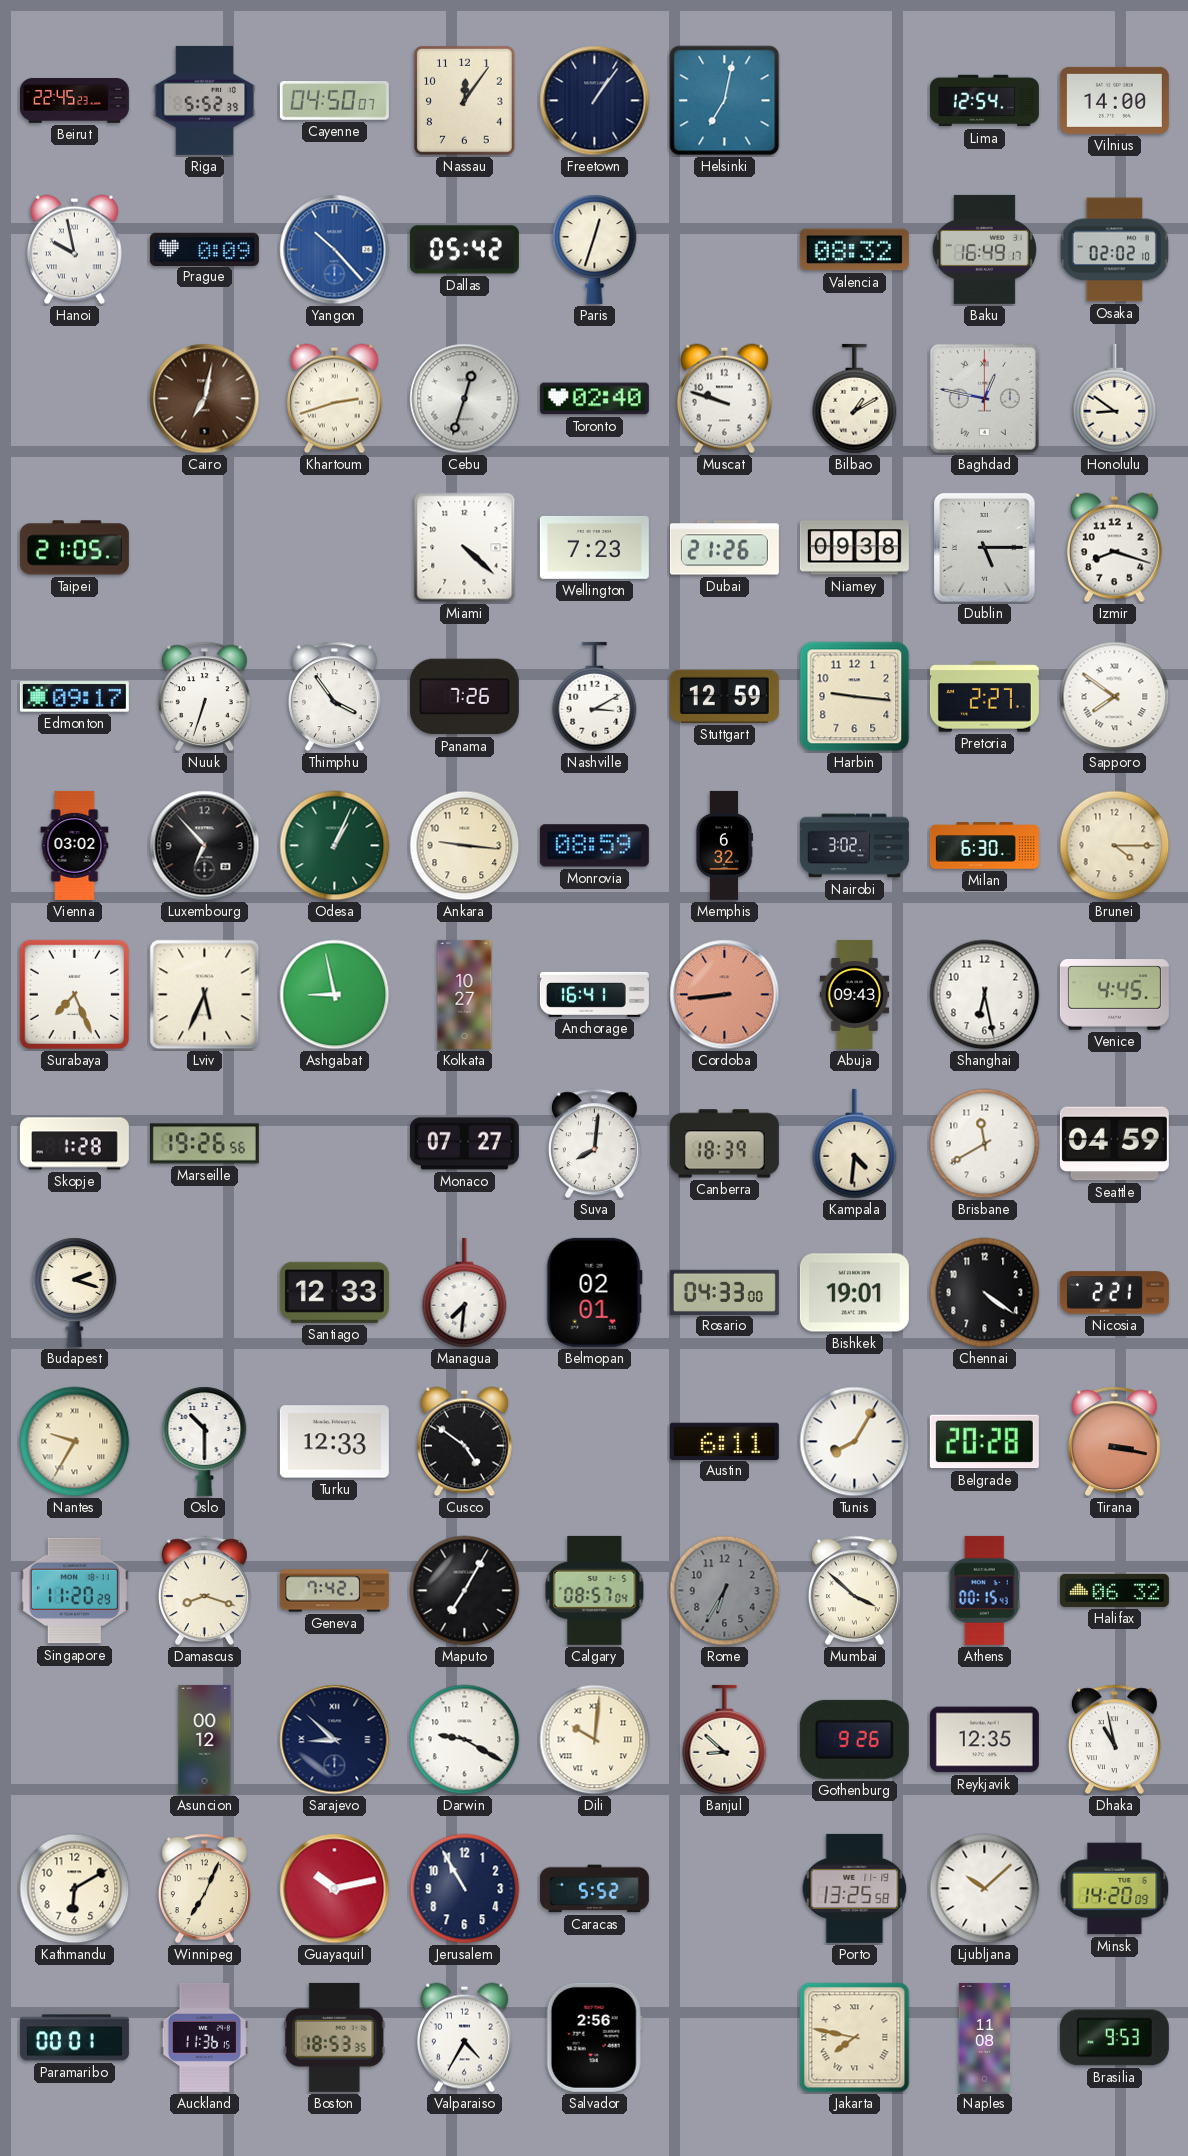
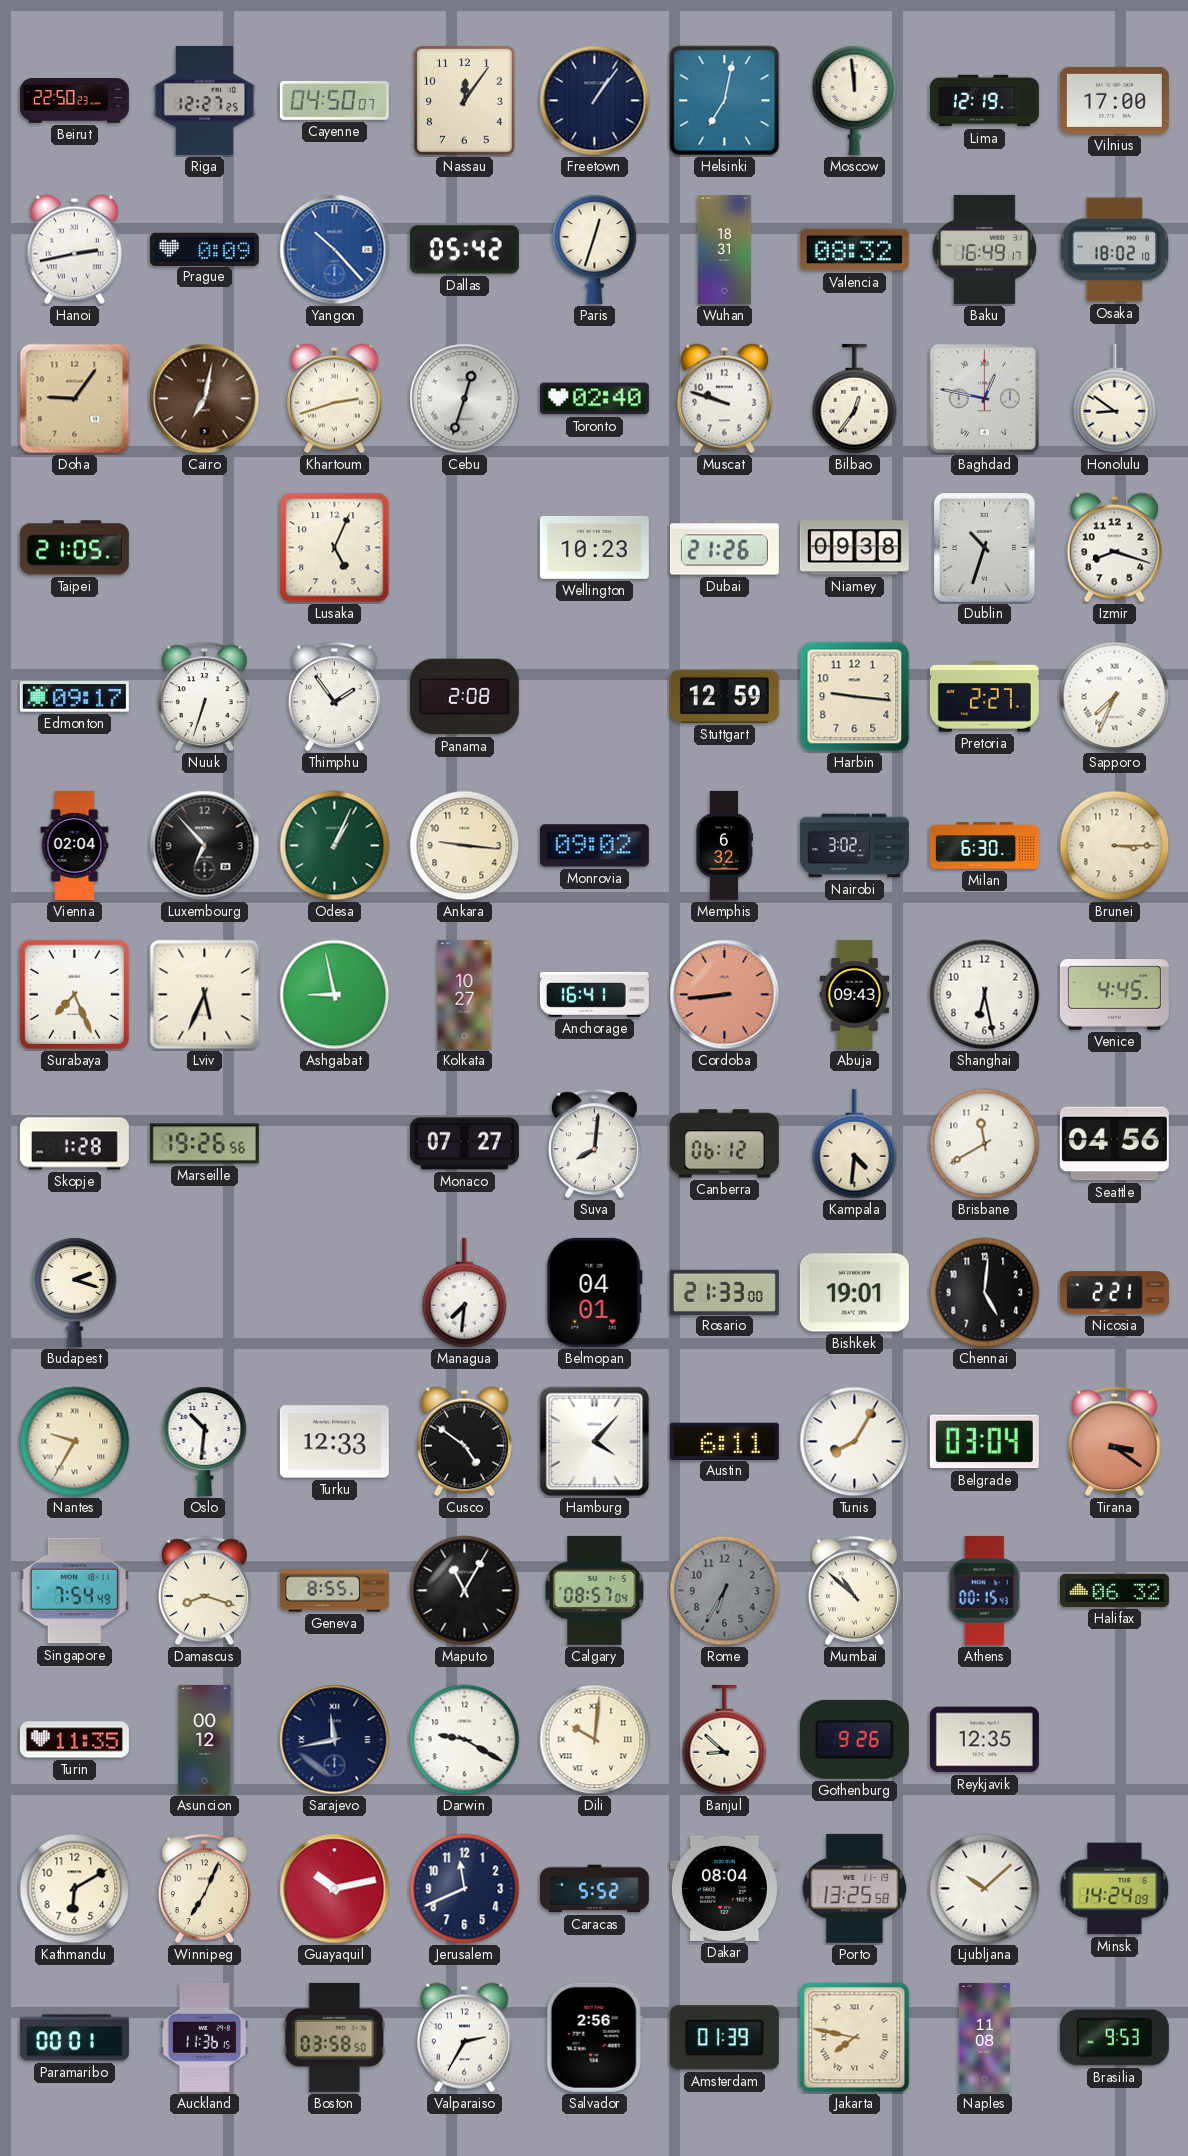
Beirut: 22:45 -> 22:50 (74, 101)
Riga: 5:52 -> 12:27 (205, 100)
Moscow: none -> 11:59 (855, 100)
Lima: 12:54 -> 12:19 (984, 101)
Vilnius: 14:00 -> 17:00 (1114, 100)
Hanoi: 9:58 -> 2:43 (75, 250)
Wuhan: none -> 18:31 (724, 249)
Osaka: 02:02 -> 18:02 (1114, 250)
Doha: none -> 9:06 (75, 399)
Bilbao: 1:10 -> 12:36 (855, 399)
Lusaka: none -> 5:04 (335, 548)
Miami: 4:22 -> none (465, 548)
Wellington: 7:23 -> 10:23 (594, 547)
Dublin: 5:15 -> 10:33 (985, 548)
Thimphu: 3:54 -> 1:54 (334, 697)
Panama: 7:26 -> 2:08 (464, 697)
Nashville: 3:10 -> none (595, 697)
Sapporo: 7:51 -> 7:34 (1115, 697)
Vienna: 03:02 -> 02:04 (75, 845)
Monrovia: 08:59 -> 09:02 (594, 846)
Brunei: 4:15 -> 3:15 (1115, 846)
Canberra: 18:39 -> 06:12 (724, 1144)
Seattle: 04:59 -> 04:56 (1114, 1144)
Santiago: 12:33 -> none (334, 1292)
Belmopan: 02:01 -> 04:01 (594, 1292)
Rosario: 04:33 -> 21:33 (724, 1292)
Chennai: 4:21 -> 5:01 (985, 1293)
Oslo: 10:30 -> 10:31 (205, 1441)
Hamburg: none -> 4:07 (595, 1442)
Belgrade: 20:28 -> 03:04 (984, 1442)
Tirana: 3:17 -> 3:21 (1114, 1442)
Singapore: 11:20 -> 7:54 (74, 1591)
Geneva: 7:42 -> 8:55 (334, 1591)
Maputo: 7:05 -> 11:05 (465, 1591)
Mumbai: 3:52 -> 10:52 (854, 1591)
Turin: none -> 11:35 (74, 1740)
Sarajevo: 8:52 -> 11:43 (335, 1740)
Dhaka: 10:58 -> none (1114, 1740)
Jerusalem: 10:55 -> 11:41 (465, 1889)
Dakar: none -> 08:04 (724, 1888)
Minsk: 14:20 -> 14:24 (1115, 1889)
Boston: 18:53 -> 03:58 (334, 2037)
Valparaiso: 4:35 -> 2:35 (465, 2038)
Amsterdam: none -> 01:39 (724, 2038)
